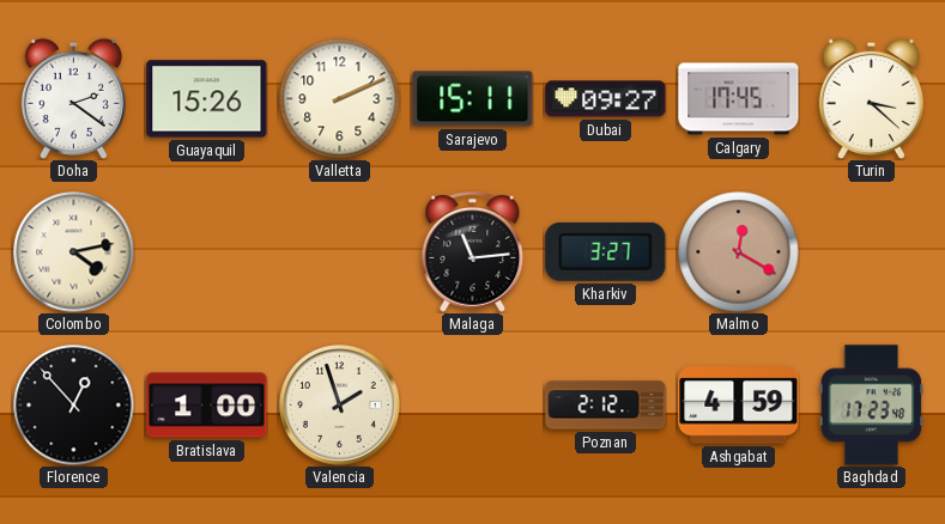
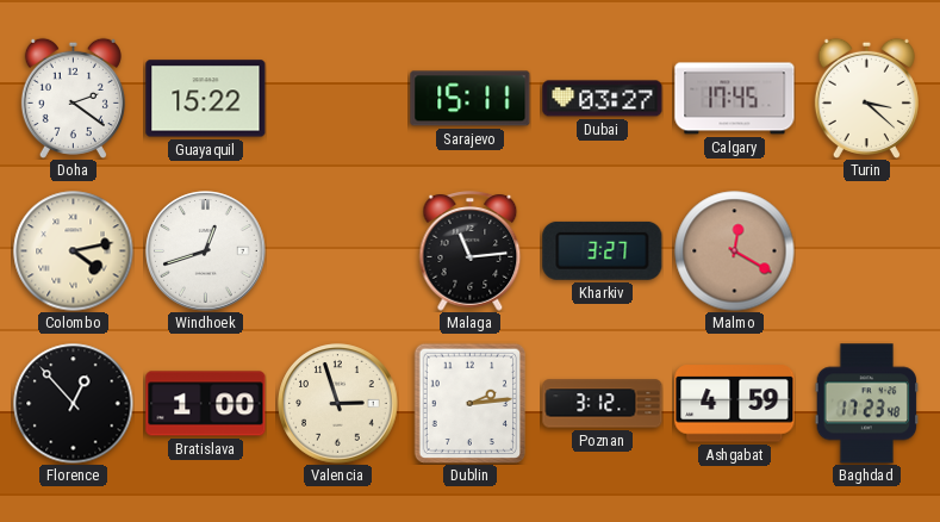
Guayaquil: 15:26 -> 15:22 (206, 99)
Valletta: 2:11 -> none (340, 99)
Dubai: 09:27 -> 03:27 (603, 99)
Windhoek: none -> 12:42 (206, 251)
Valencia: 1:57 -> 2:57 (338, 404)
Dublin: none -> 2:14 (469, 403)
Poznan: 2:12 -> 3:12 (603, 404)
